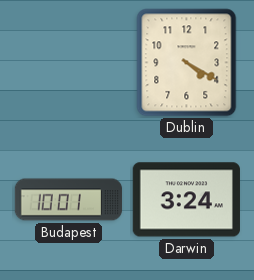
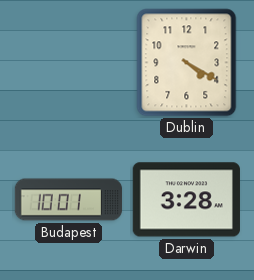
Darwin: 3:24 -> 3:28 (186, 200)
